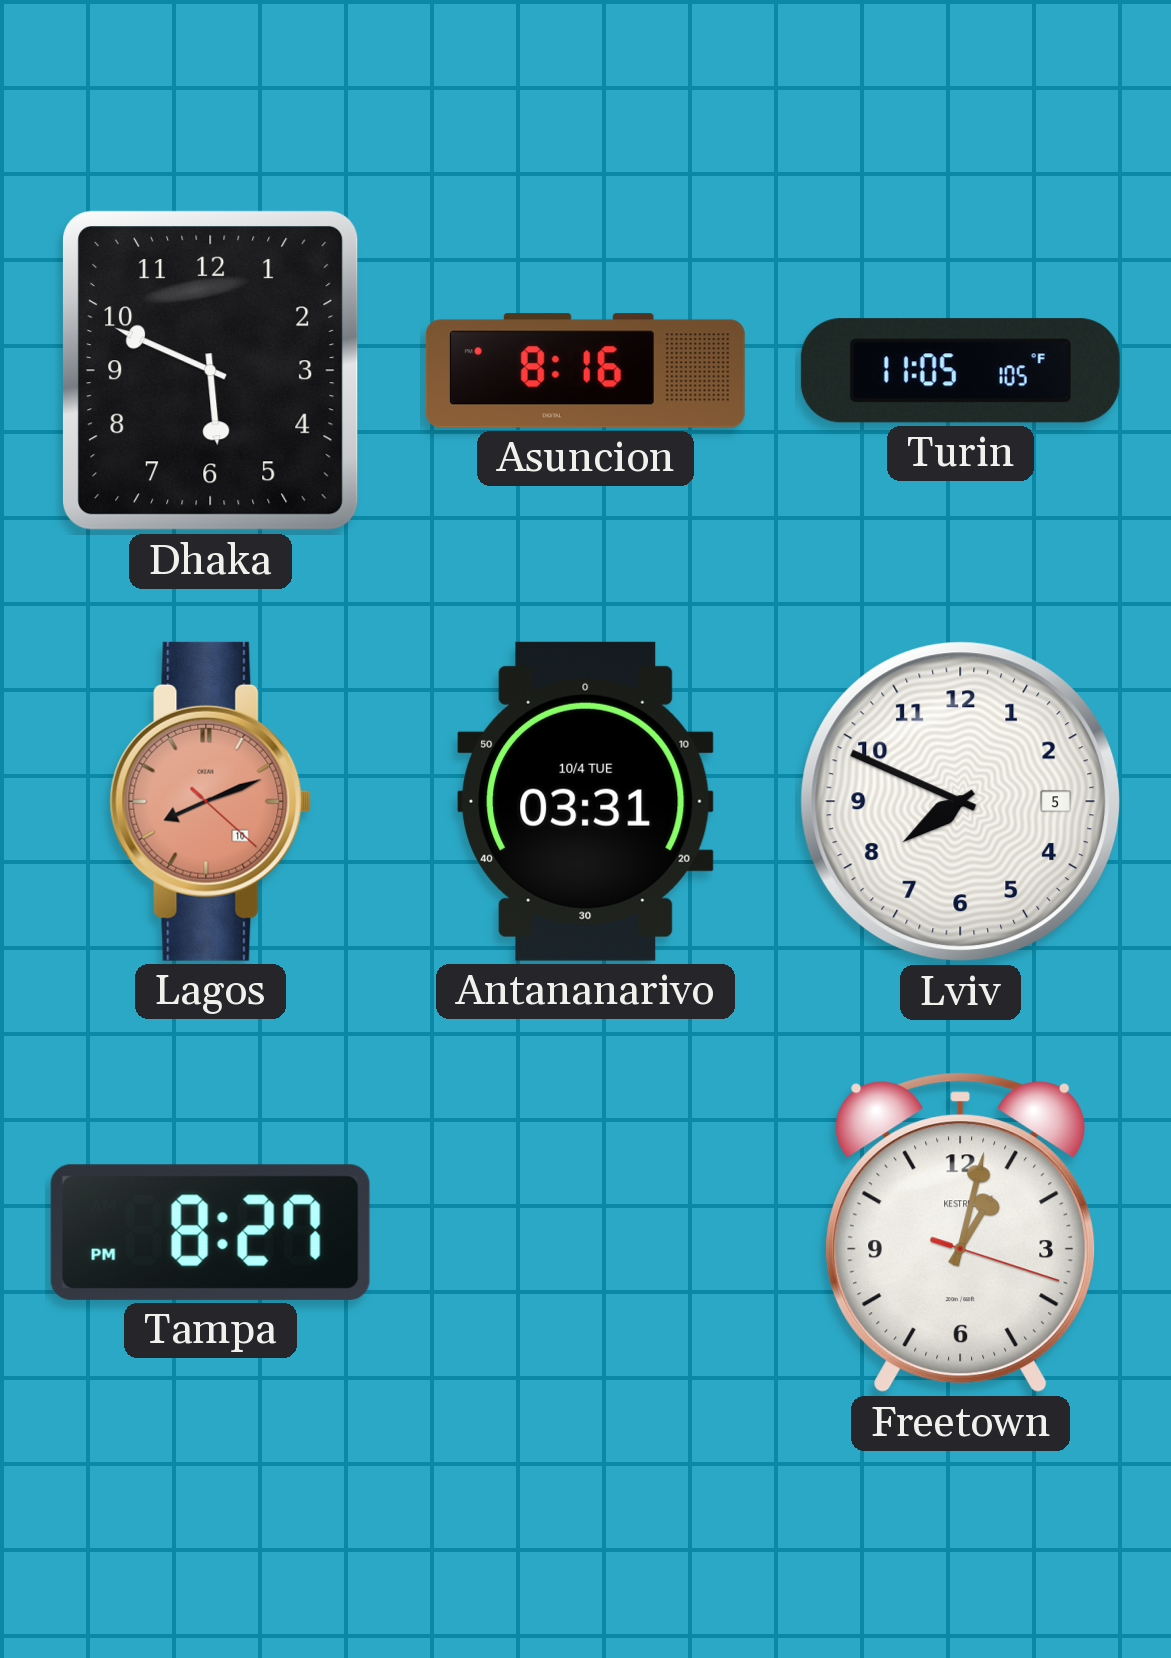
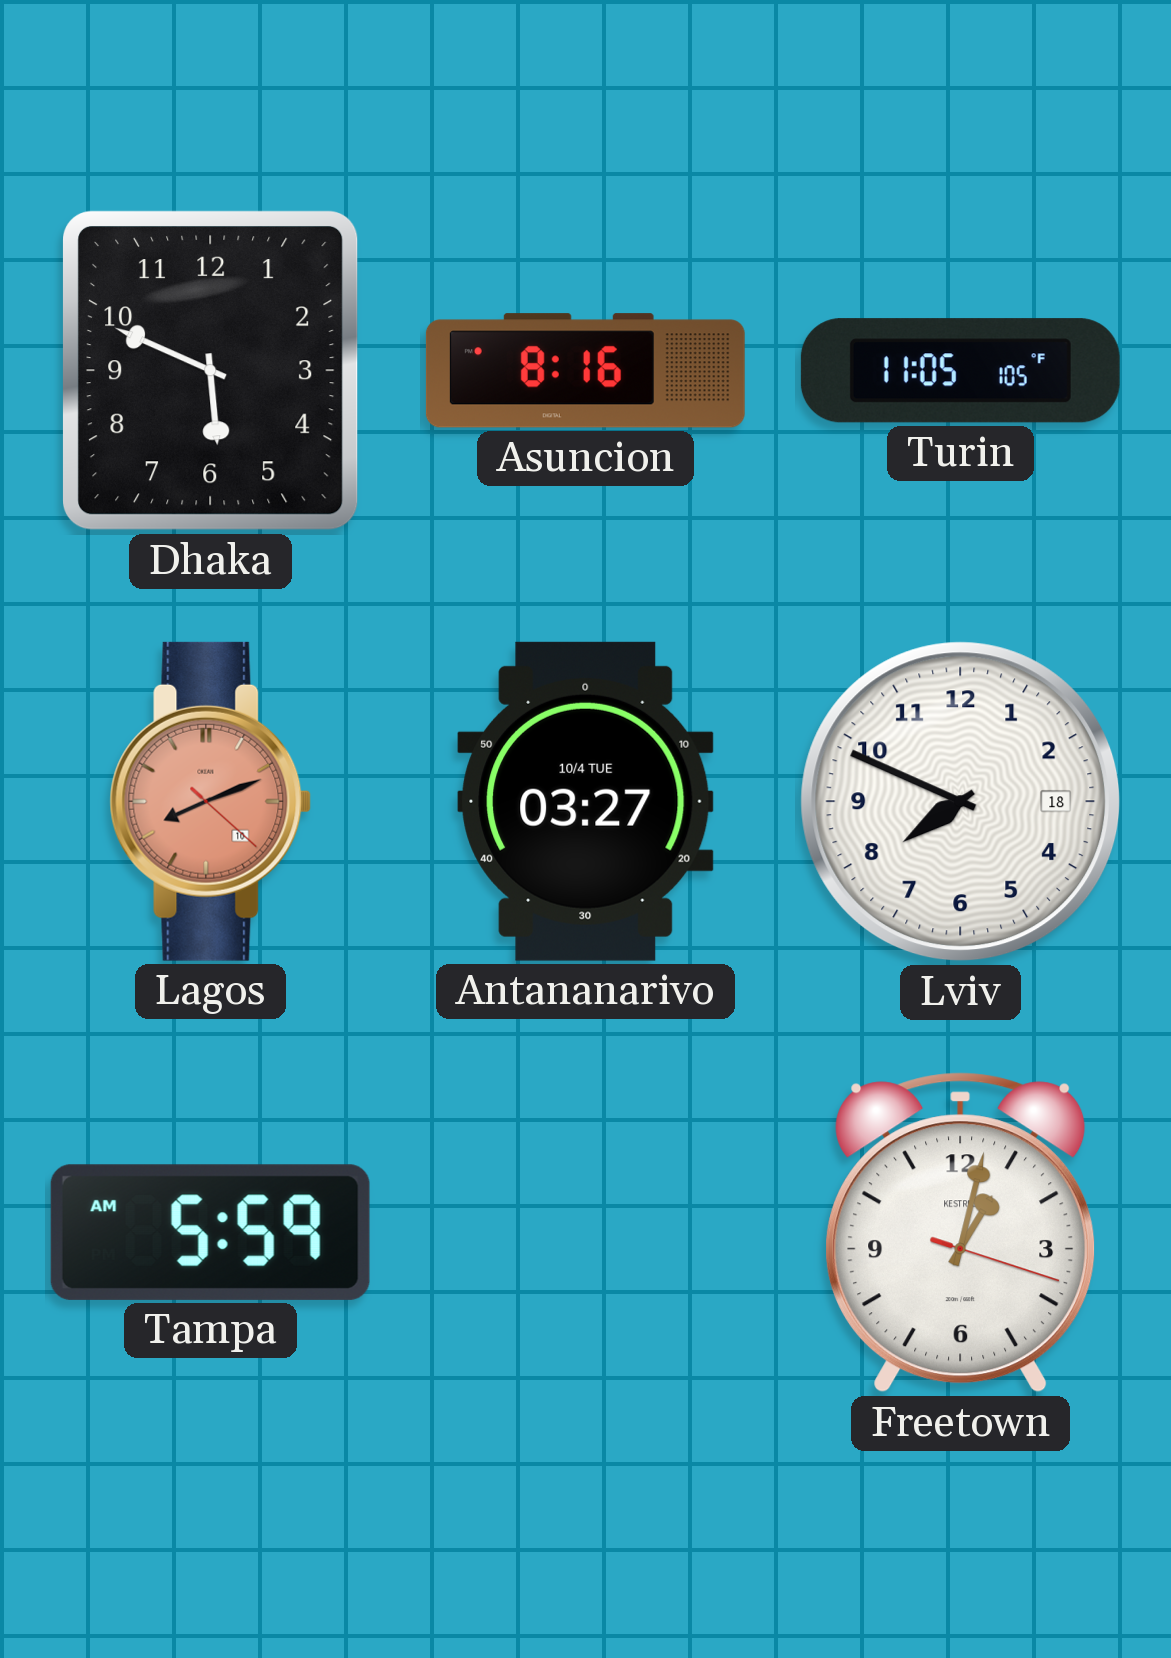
Antananarivo: 03:31 -> 03:27 (586, 801)
Lviv date: 5 -> 18 (961, 802)
Tampa: 8:27 -> 5:59 (210, 1232)
